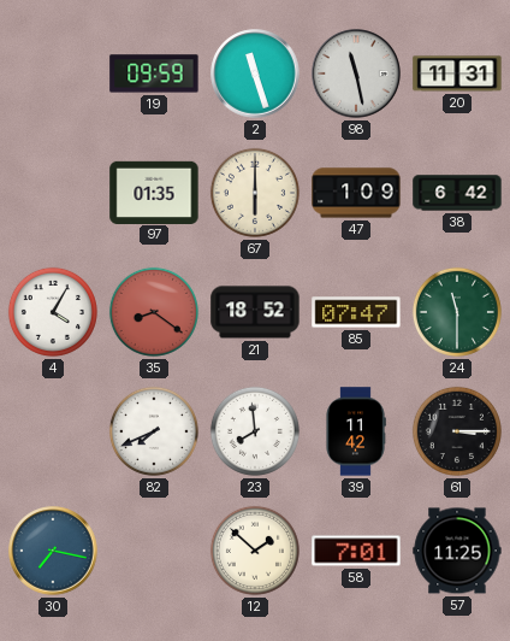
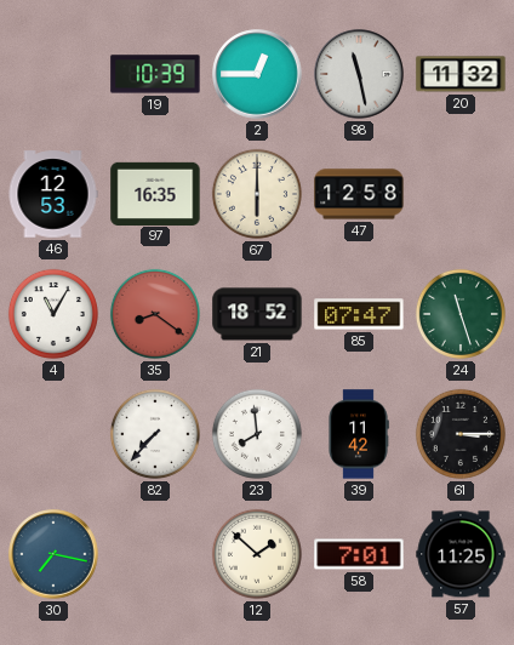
19: 09:59 -> 10:39 (155, 74)
2: 11:27 -> 12:45 (257, 74)
20: 11:31 -> 11:32 (461, 74)
46: none -> 12:53 (53, 194)
97: 01:35 -> 16:35 (155, 193)
47: 1:09 -> 12:58 (359, 194)
38: 6:42 -> none (457, 193)
4: 4:05 -> 11:05 (53, 314)
24: 11:30 -> 11:27 (461, 314)
82: 7:41 -> 7:37 (155, 434)
